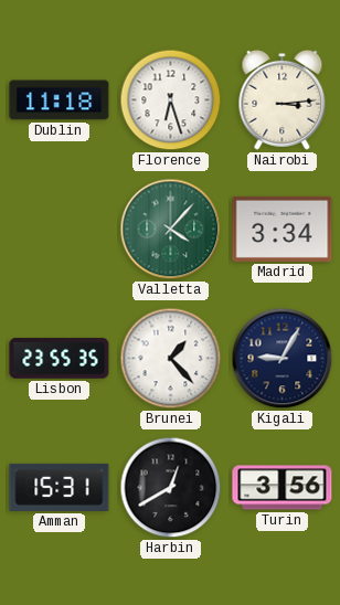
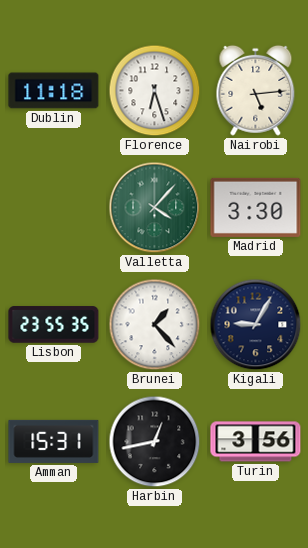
Nairobi: 3:14 -> 5:14 (256, 90)
Madrid: 3:34 -> 3:30 (256, 207)
Harbin: 12:40 -> 12:43 (155, 442)
